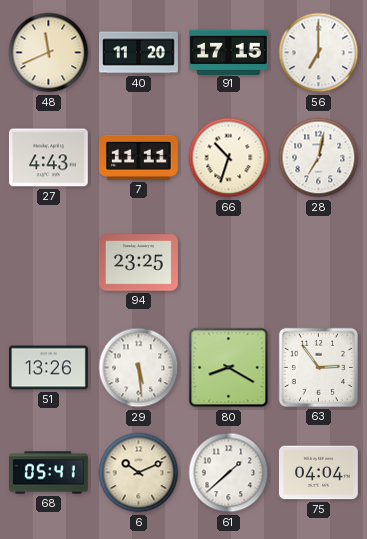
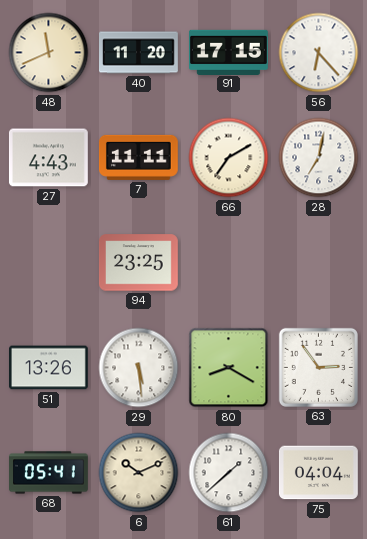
56: 7:00 -> 6:23 (319, 53)
66: 10:33 -> 7:10 (229, 158)
